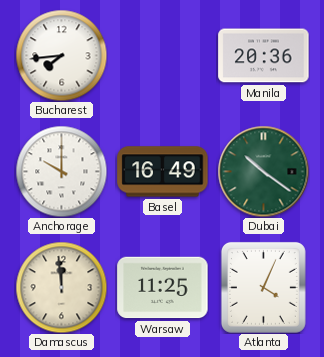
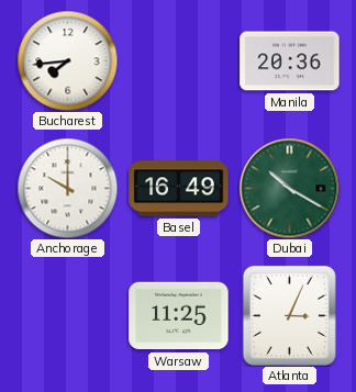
Dubai: 10:21 -> 10:20 (289, 188)
Damascus: 11:59 -> none (61, 287)
Atlanta: 4:04 -> 3:04 (289, 315)
